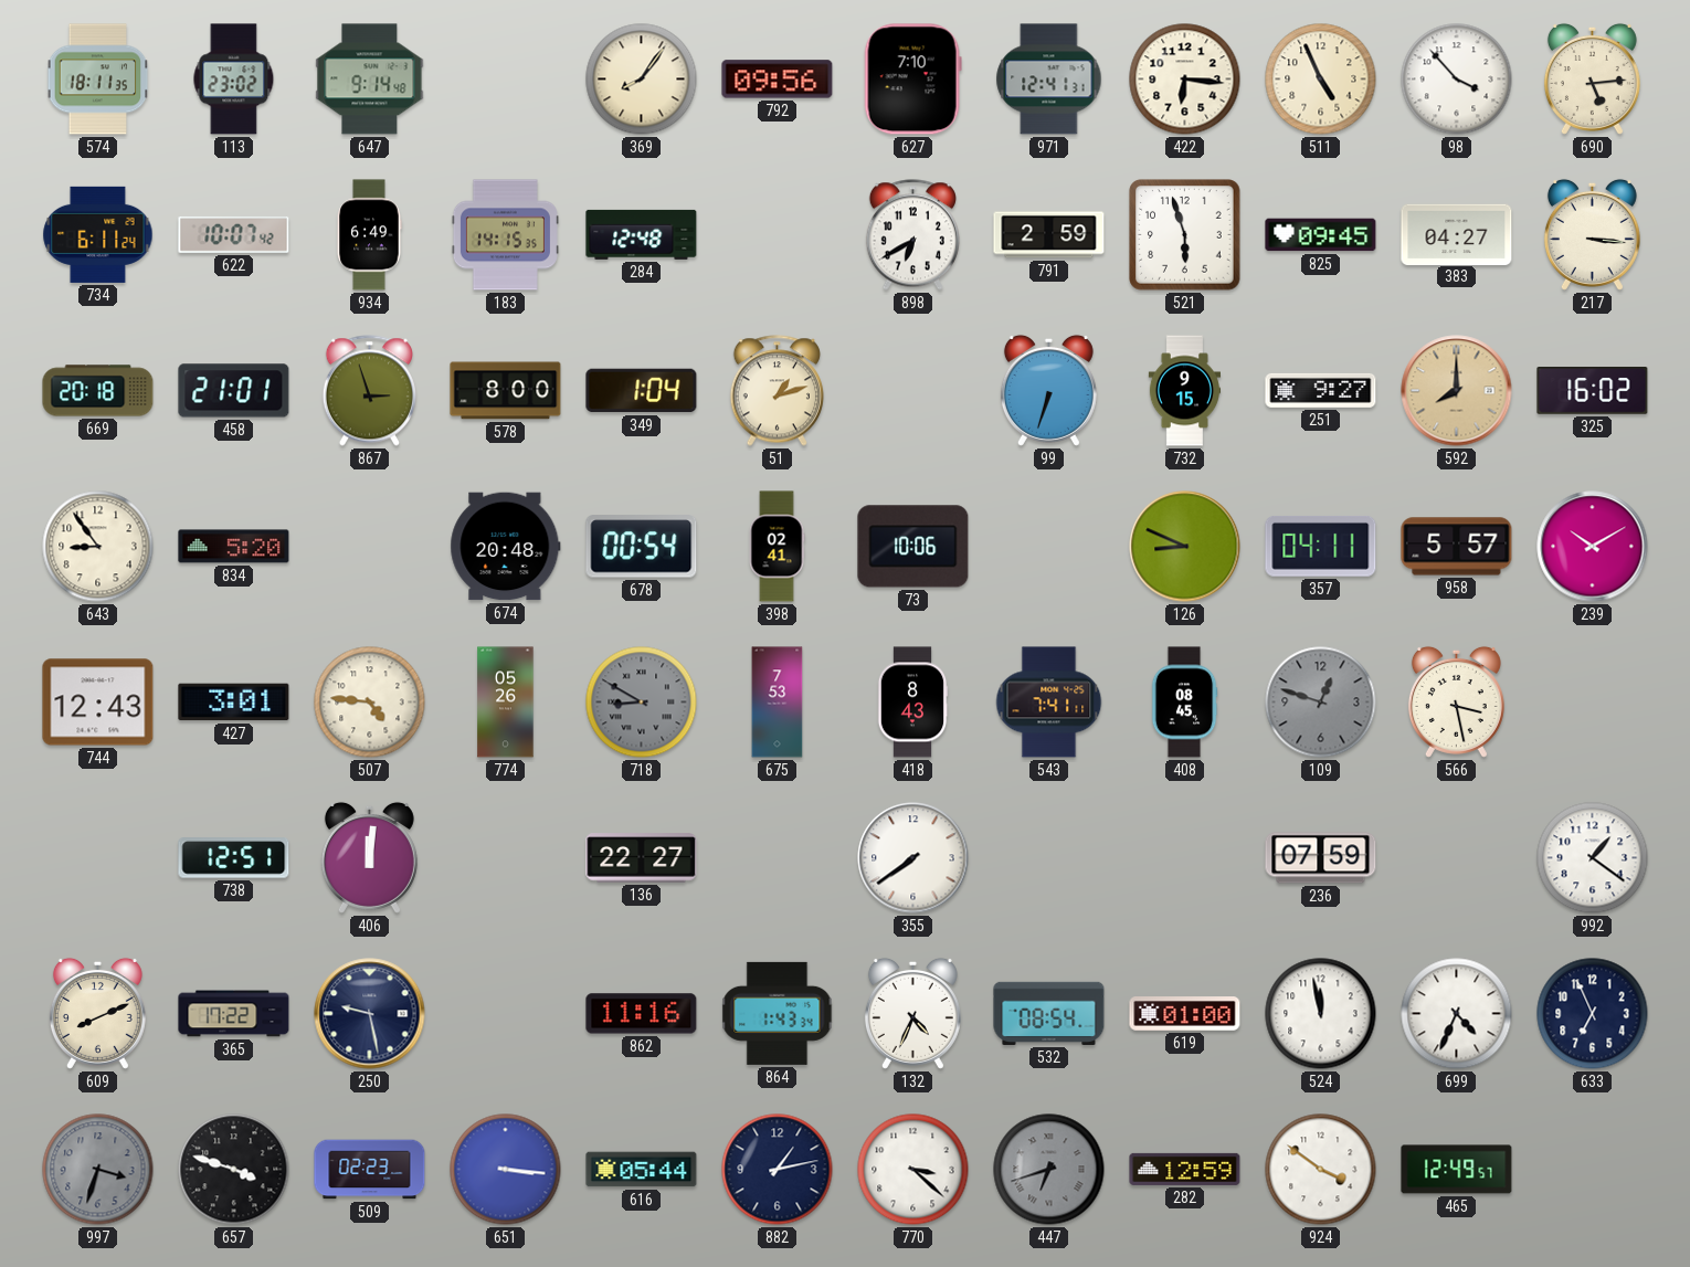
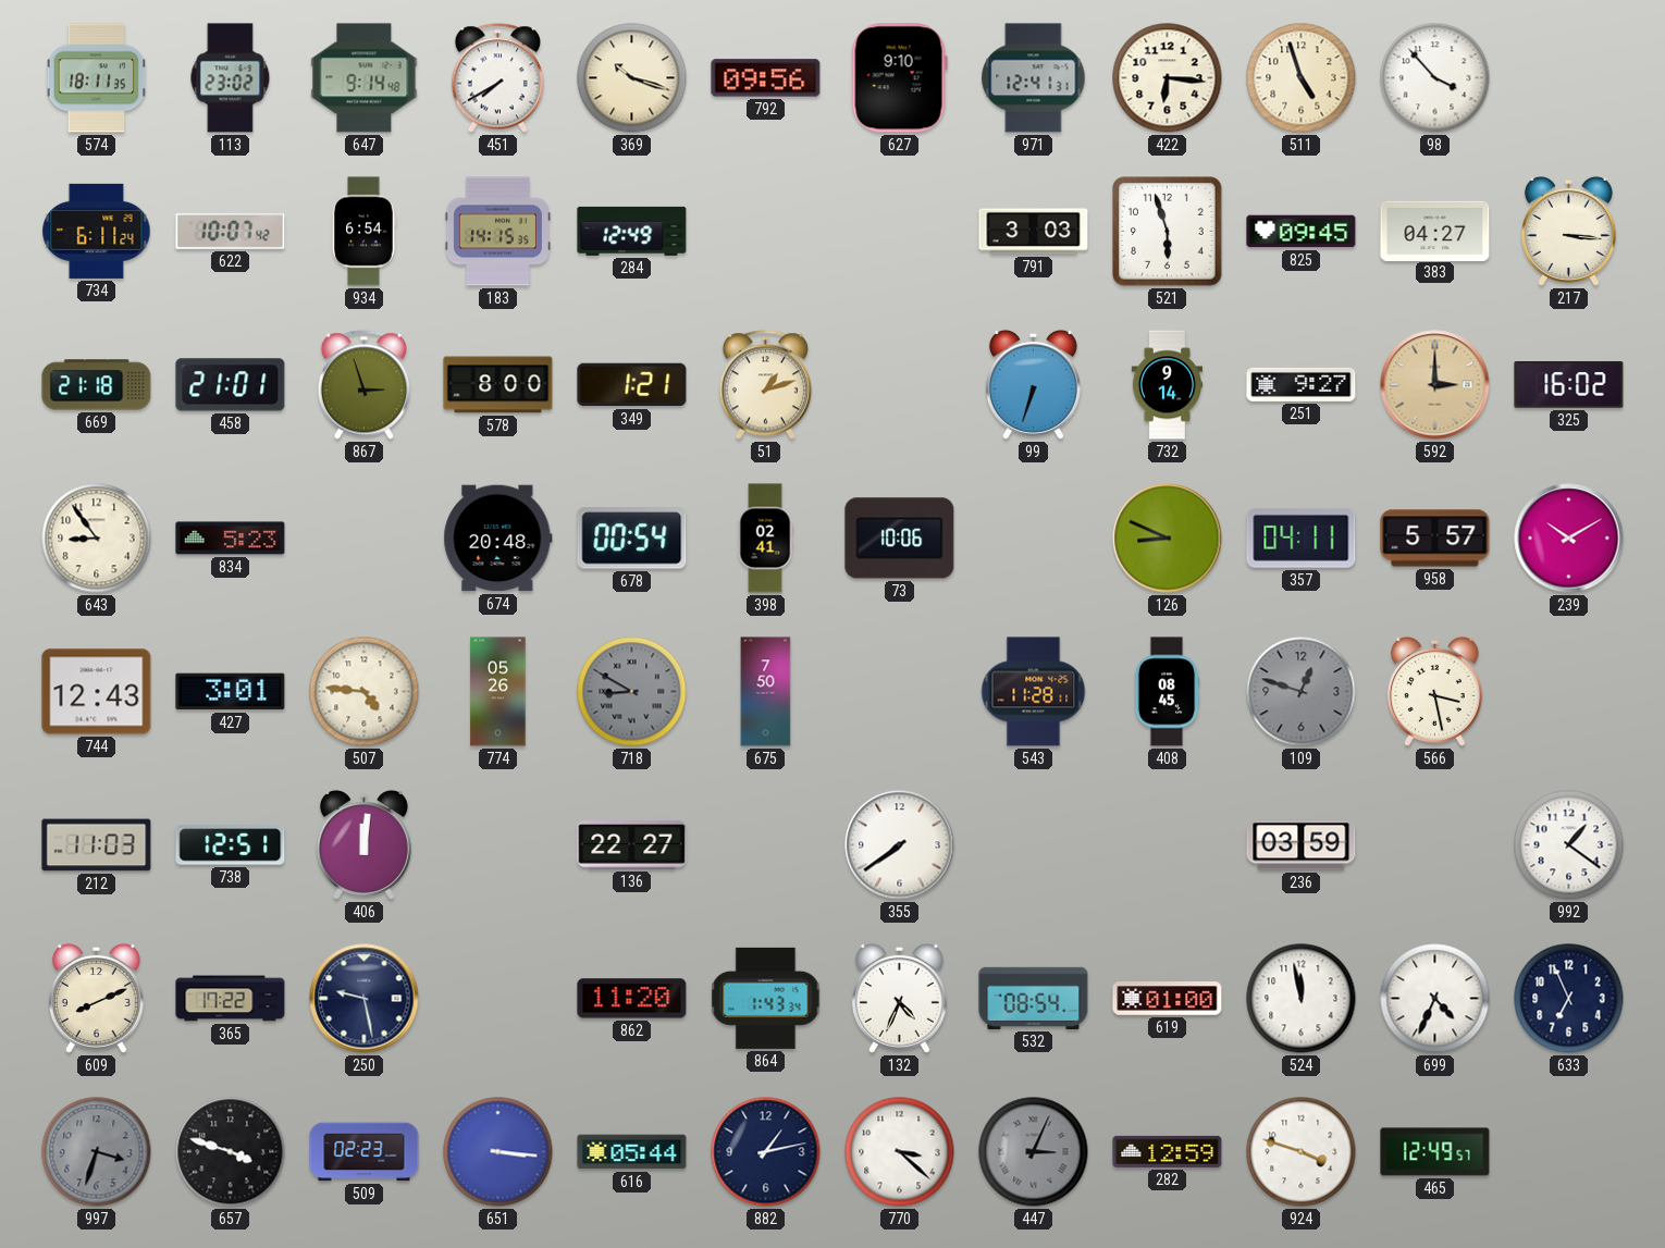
451: none -> 7:40 (497, 78)
369: 8:06 -> 10:18 (632, 78)
627: 7:10 -> 9:10 (899, 78)
511: 4:56 -> 4:57 (1302, 78)
690: 5:14 -> none (1592, 78)
934: 6:49 -> 6:54 (363, 232)
284: 12:48 -> 12:49 (632, 231)
898: 6:40 -> none (912, 235)
791: 2:59 -> 3:03 (1034, 232)
669: 20:18 -> 21:18 (97, 385)
349: 1:04 -> 1:21 (632, 385)
732: 9:15 -> 9:14 (1167, 385)
592: 8:00 -> 3:00 (1435, 385)
834: 5:20 -> 5:23 (231, 539)
675: 7:53 -> 7:50 (766, 692)
418: 8:43 -> none (912, 703)
543: 7:41 -> 11:28 (1034, 692)
212: none -> 11:03 (97, 845)
236: 07:59 -> 03:59 (1302, 845)
862: 11:16 -> 11:20 (632, 999)
447: 6:42 -> 3:04 (1034, 1152)
924: 3:51 -> 3:48 (1302, 1152)
